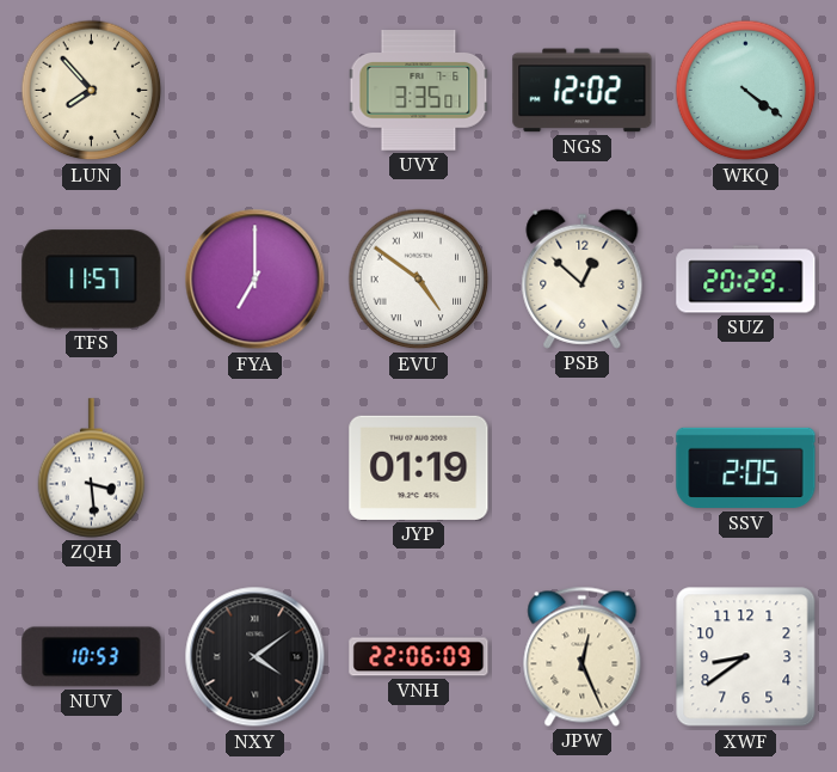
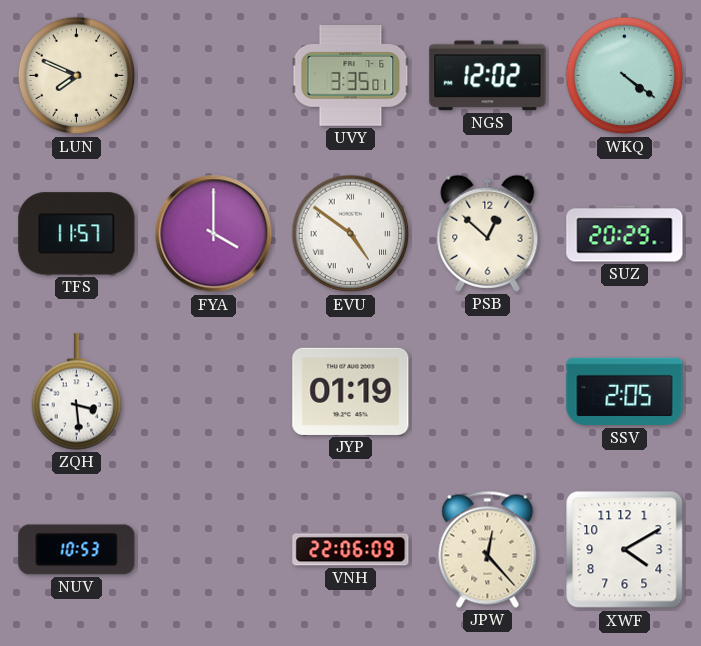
LUN: 7:53 -> 7:49 (77, 76)
FYA: 7:00 -> 4:00 (214, 234)
NXY: 4:09 -> none (256, 657)
JPW: 12:26 -> 12:23 (488, 549)
XWF: 8:39 -> 4:10 (625, 550)
